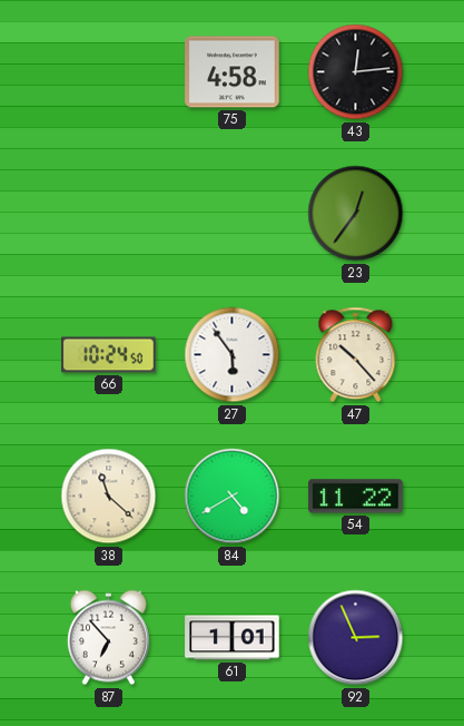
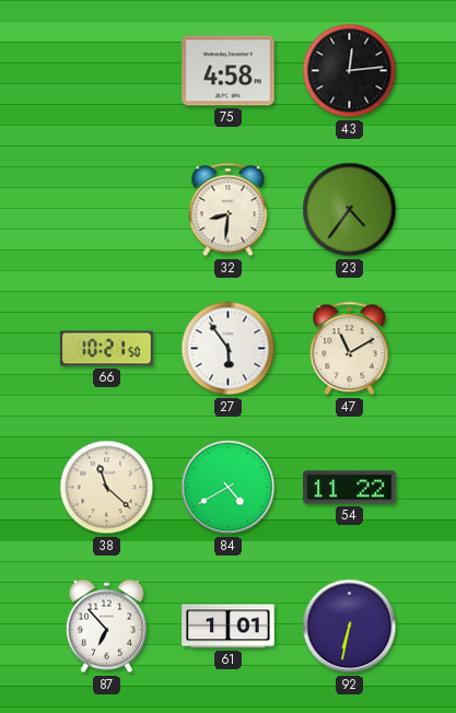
32: none -> 8:31 (229, 210)
23: 12:36 -> 4:36 (350, 210)
66: 10:24 -> 10:21 (107, 349)
47: 10:23 -> 11:10 (350, 349)
92: 2:56 -> 6:32 (350, 627)
